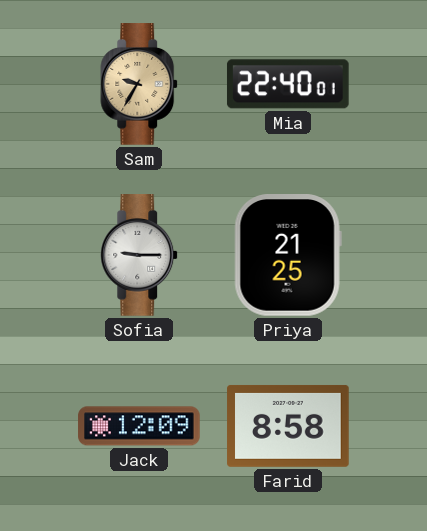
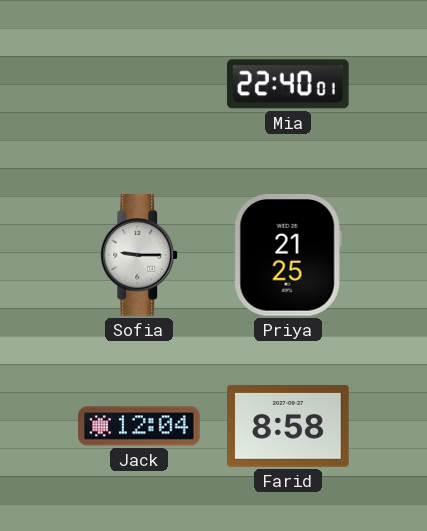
Sam: 9:35 -> none (140, 84)
Jack: 12:09 -> 12:04 (139, 426)
